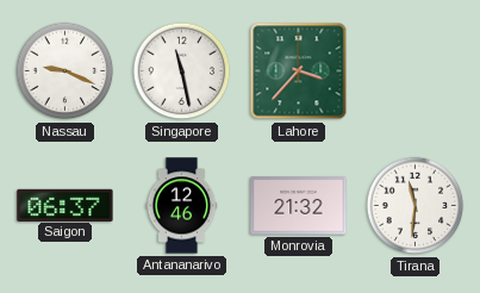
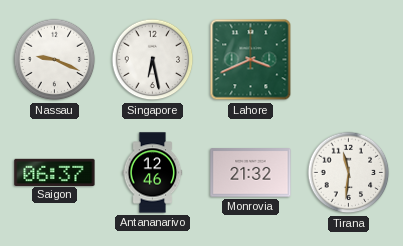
Singapore: 11:28 -> 6:28 (153, 60)
Lahore: 3:37 -> 3:41 (251, 60)
